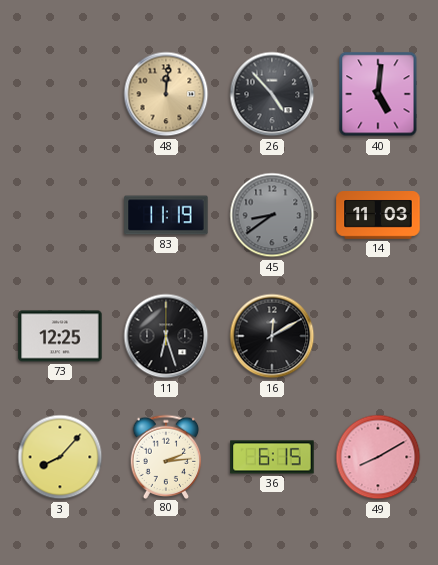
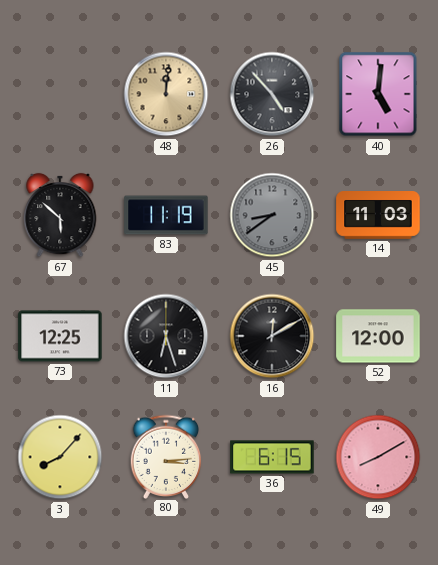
67: none -> 5:52 (60, 215)
52: none -> 12:00 (378, 336)
80: 2:14 -> 3:14 (166, 456)
